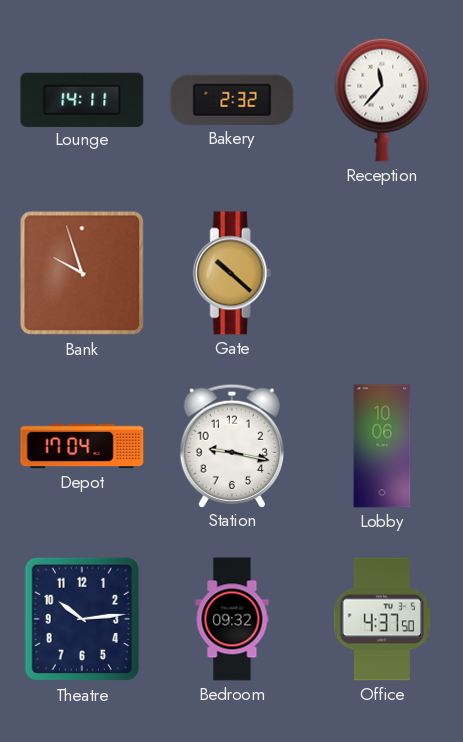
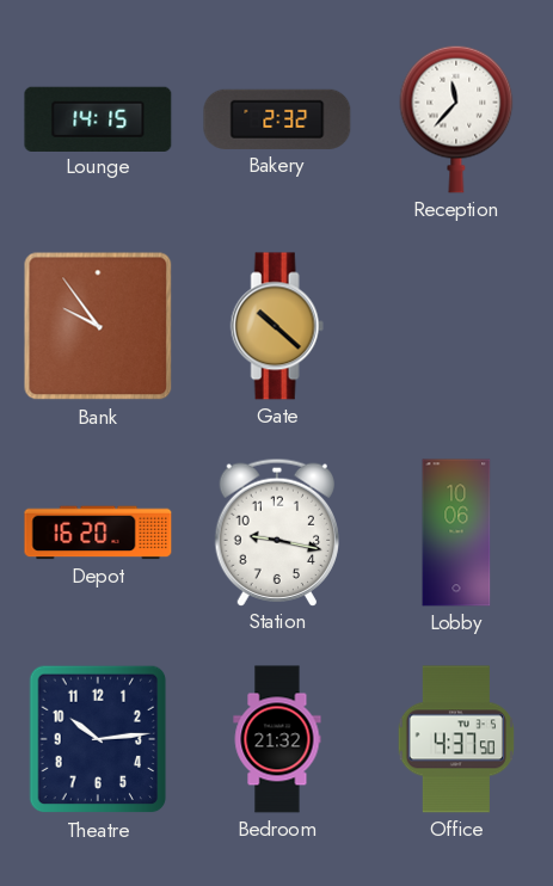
Lounge: 14:11 -> 14:15 (98, 118)
Bank: 9:57 -> 9:54 (98, 326)
Depot: 17:04 -> 16:20 (98, 533)
Bedroom: 09:32 -> 21:32 (277, 739)
